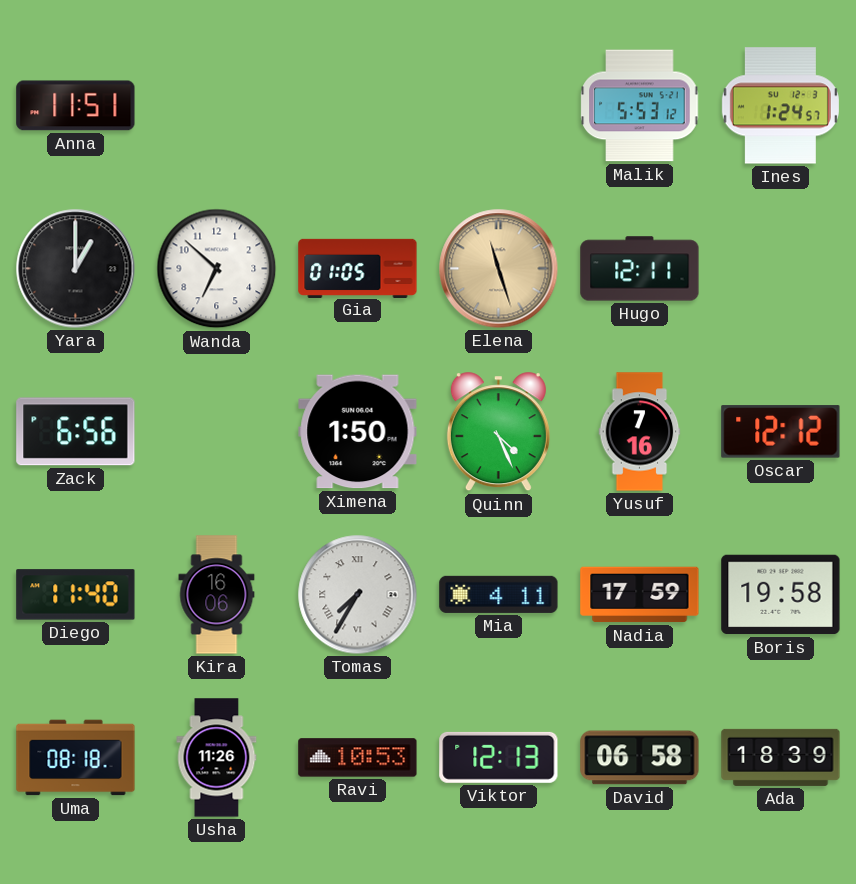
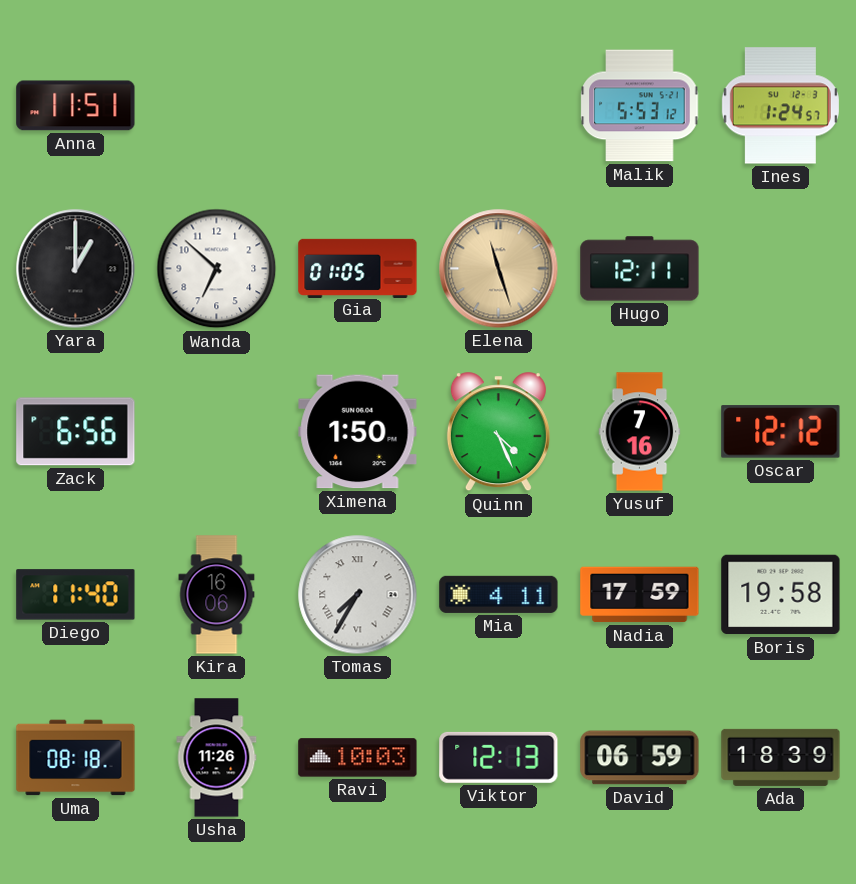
Ravi: 10:53 -> 10:03 (358, 758)
David: 06:58 -> 06:59 (640, 758)
